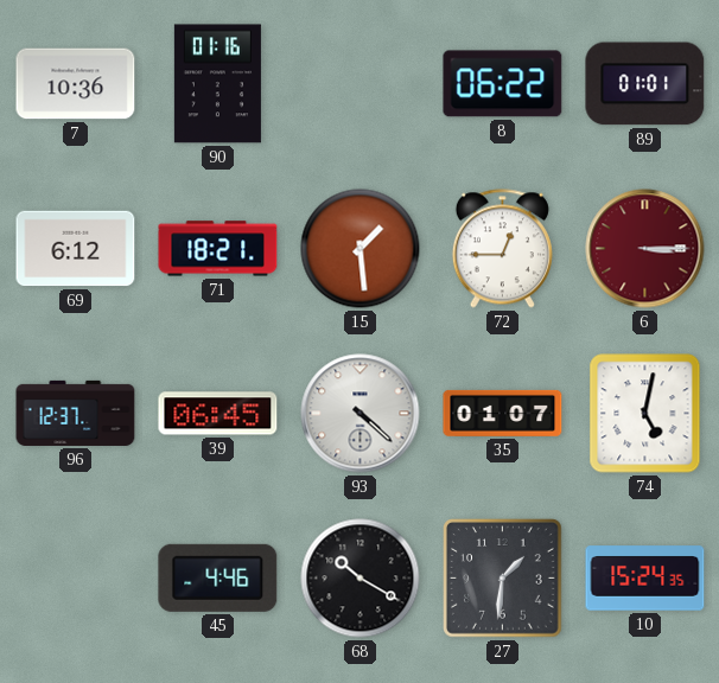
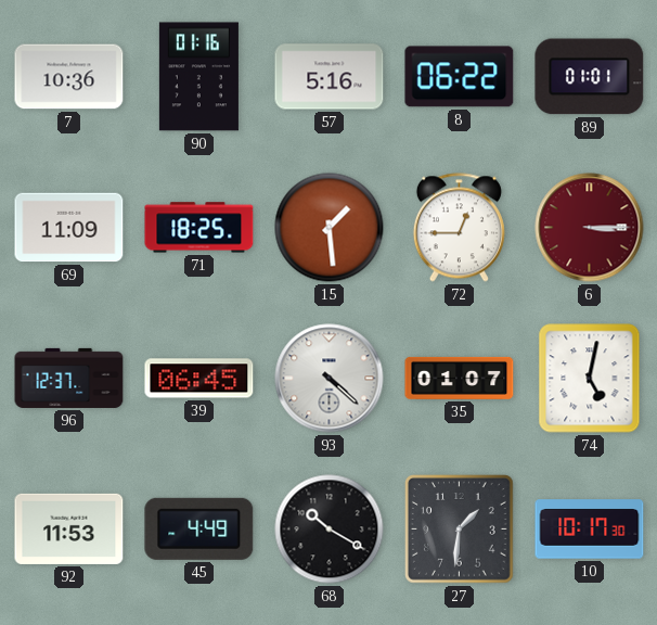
57: none -> 5:16 (330, 77)
69: 6:12 -> 11:09 (69, 228)
71: 18:21 -> 18:25 (199, 228)
92: none -> 11:53 (69, 528)
45: 4:46 -> 4:49 (199, 528)
10: 15:24 -> 10:17 (590, 530)
